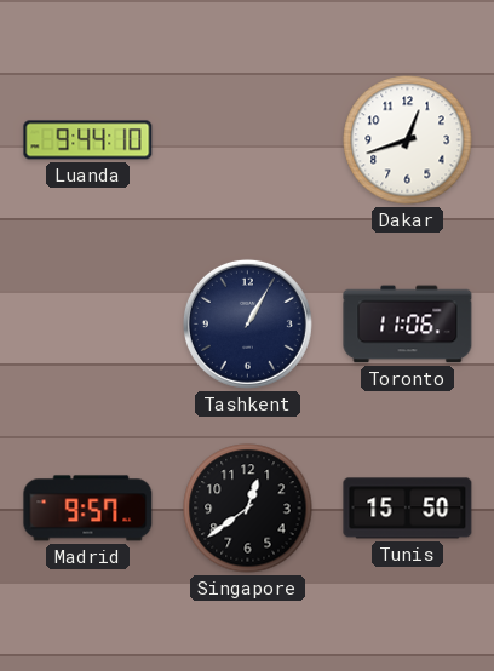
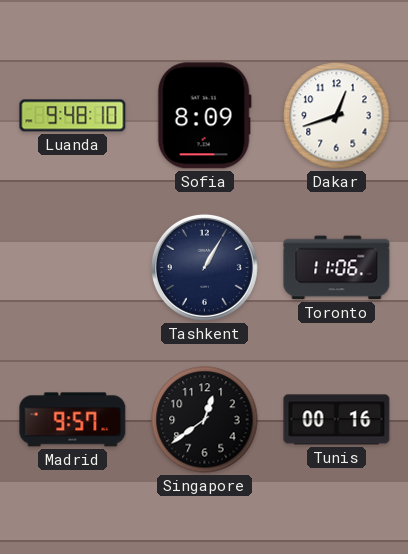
Luanda: 9:44 -> 9:48 (73, 116)
Sofia: none -> 8:09 (204, 116)
Tunis: 15:50 -> 00:16 (337, 420)
